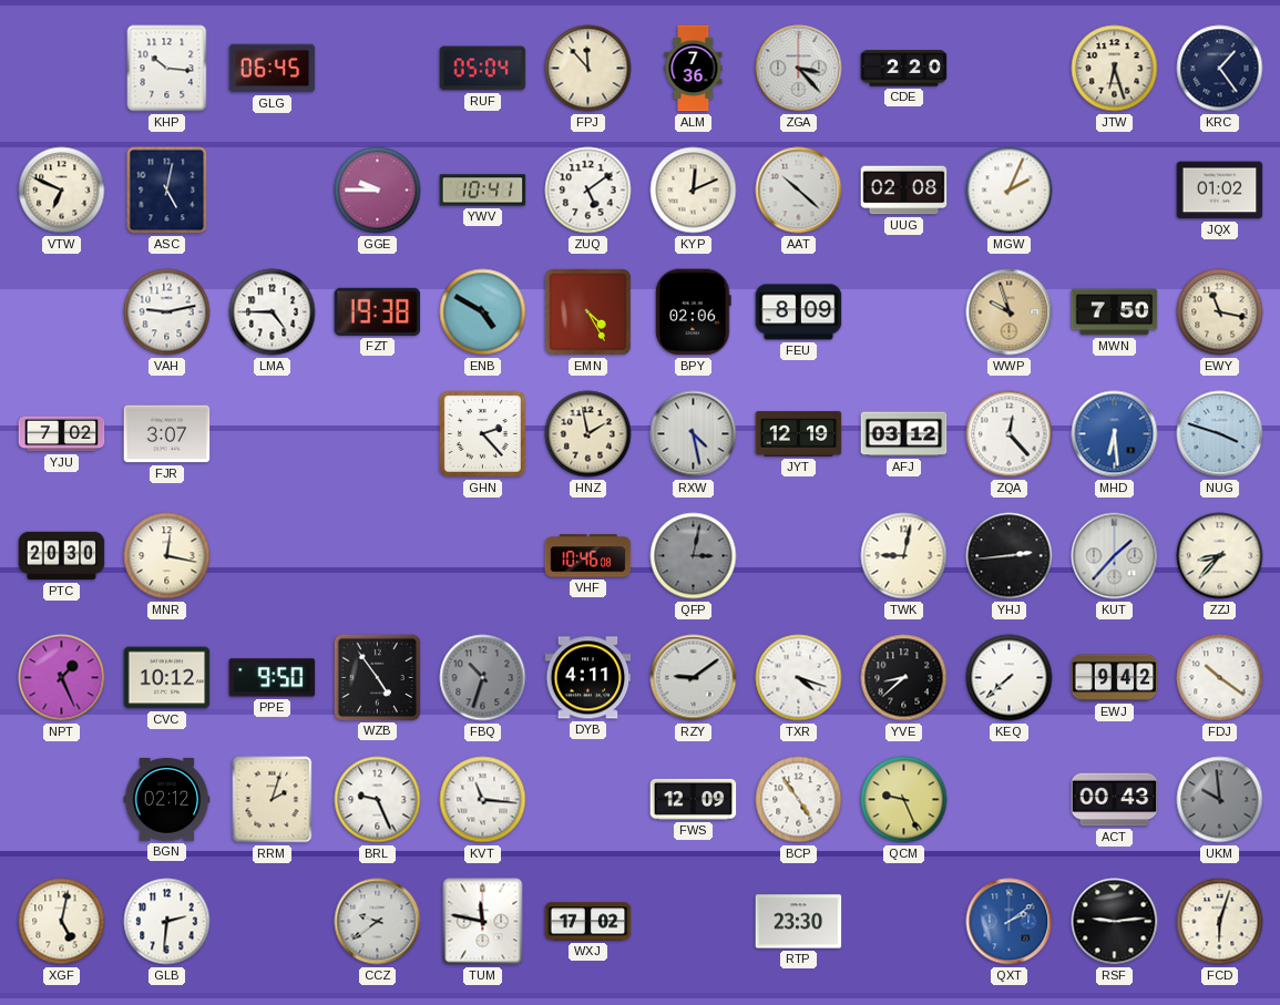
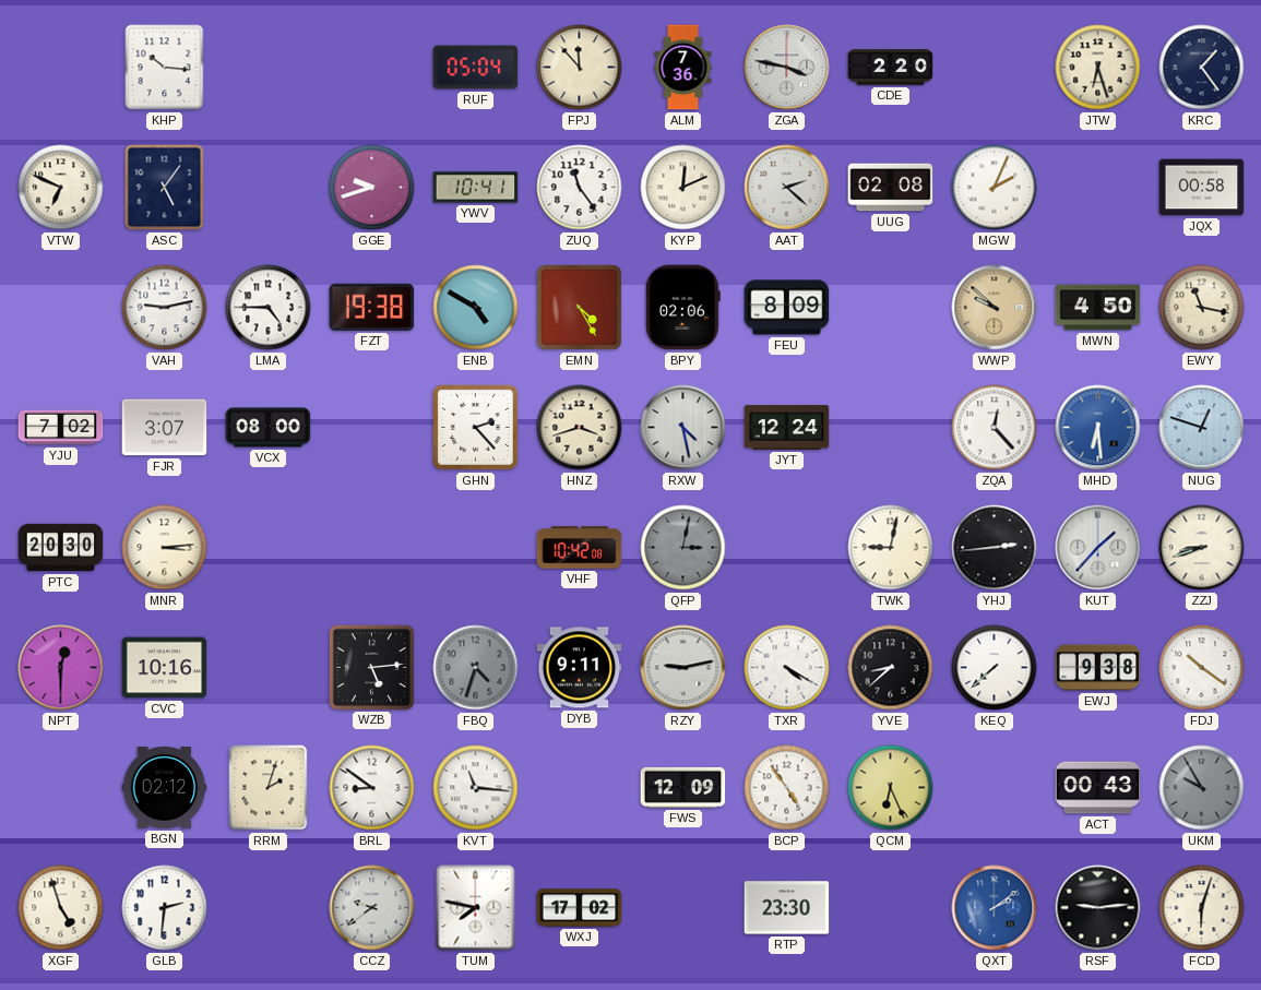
GLG: 06:45 -> none (273, 69)
ZGA: 3:23 -> 3:47 (787, 68)
ASC: 5:02 -> 5:06 (165, 188)
GGE: 9:45 -> 9:42 (372, 188)
ZUQ: 5:09 -> 11:24 (580, 188)
AAT: 10:22 -> 2:22 (787, 188)
JQX: 01:02 -> 00:58 (1202, 188)
WWP: 9:57 -> 9:52 (995, 308)
MWN: 7:50 -> 4:50 (1098, 308)
VCX: none -> 08:00 (269, 428)
HNZ: 1:58 -> 3:42 (580, 428)
JYT: 12:19 -> 12:24 (787, 428)
AFJ: 03:12 -> none (904, 434)
NUG: 3:48 -> 12:48 (1202, 428)
MNR: 12:17 -> 3:14 (165, 548)
VHF: 10:46 -> 10:42 (580, 548)
ZZJ: 8:37 -> 8:42 (1202, 548)
NPT: 1:26 -> 12:30 (61, 668)
CVC: 10:12 -> 10:16 (165, 668)
PPE: 9:50 -> none (273, 678)
WZB: 4:54 -> 5:14 (371, 667)
FBQ: 10:33 -> 4:33 (476, 668)
DYB: 4:11 -> 9:11 (580, 668)
RZY: 9:09 -> 9:13 (683, 668)
TXR: 4:18 -> 4:20 (787, 668)
EWJ: 9:42 -> 9:38 (1098, 668)
BRL: 9:26 -> 8:51 (372, 788)
QCM: 9:26 -> 6:26 (891, 788)
UKM: 9:59 -> 9:55 (1202, 788)
XGF: 5:02 -> 4:57 (61, 908)
TUM: 11:47 -> 7:47 (476, 908)
